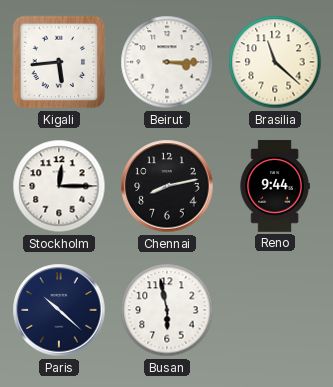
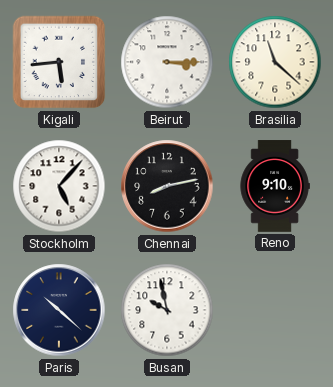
Stockholm: 12:15 -> 5:07 (59, 186)
Reno: 9:44 -> 9:10 (275, 186)
Busan: 5:58 -> 9:58 (167, 310)
